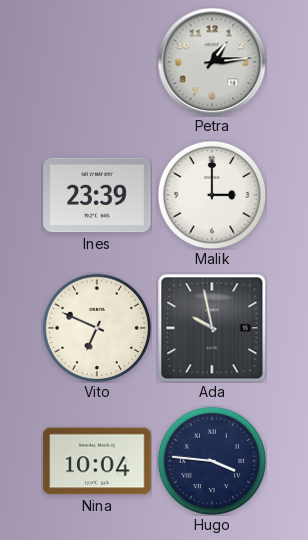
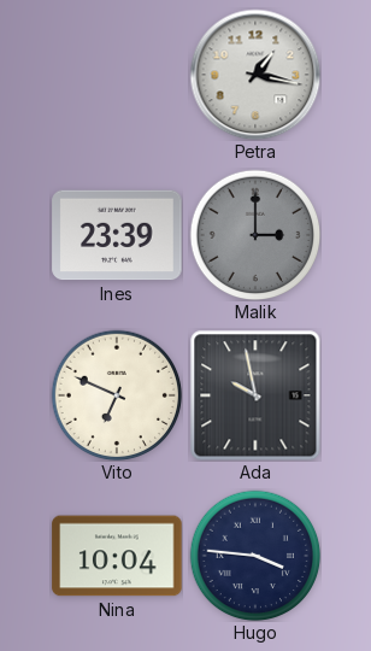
Petra: 1:14 -> 1:17 (255, 75)
Malik dial: white -> grey (255, 235)
